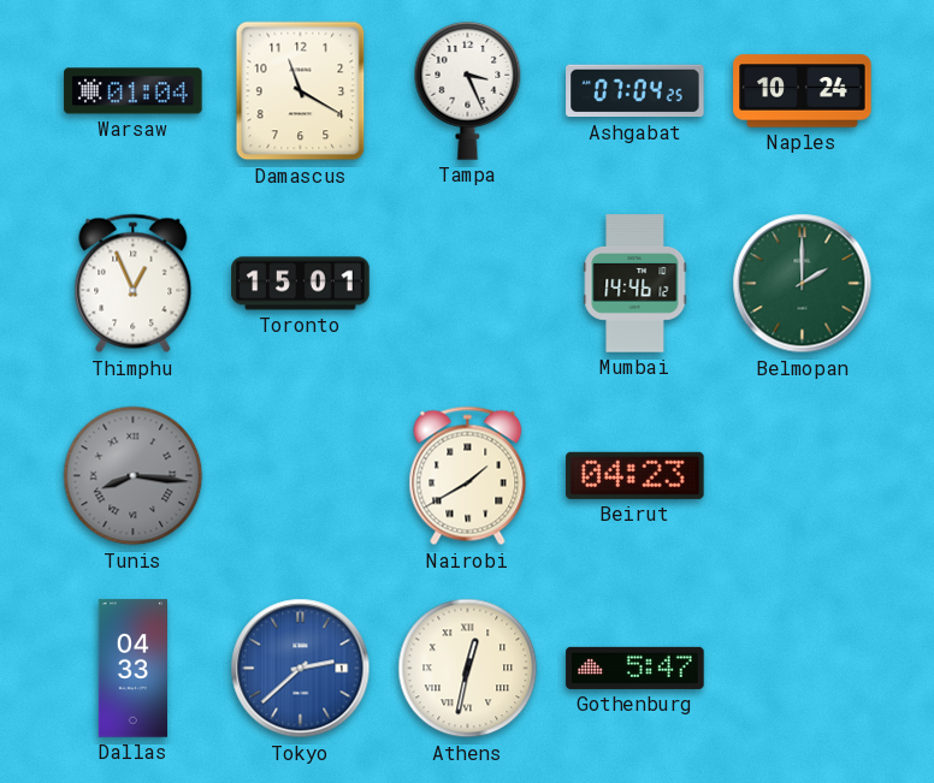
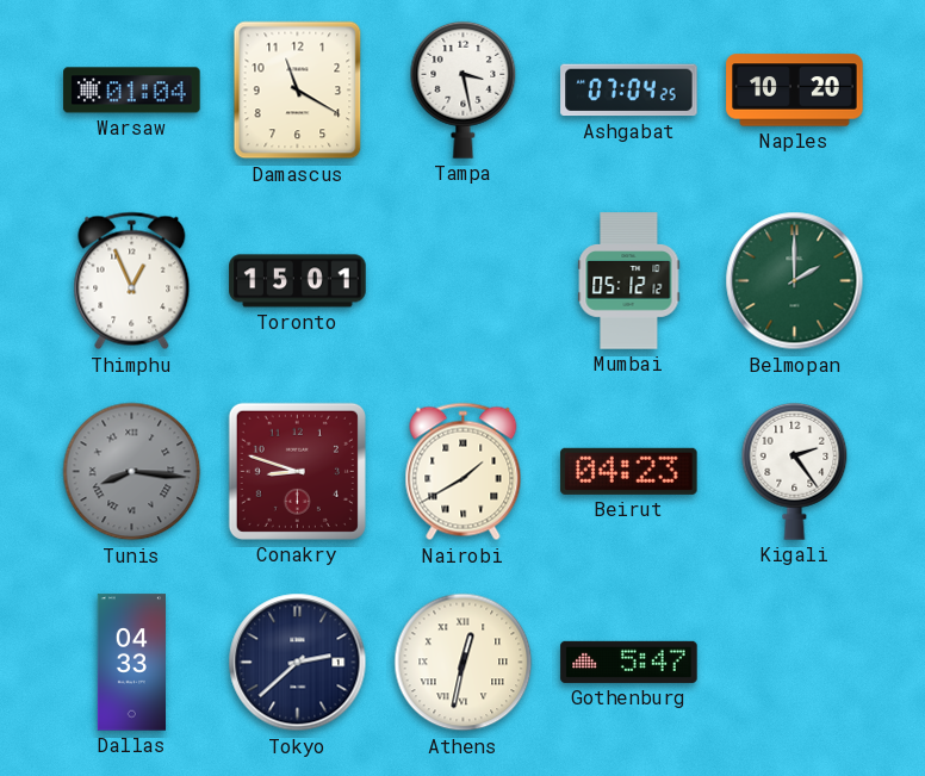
Tampa: 3:26 -> 3:28 (464, 89)
Naples: 10:24 -> 10:20 (795, 91)
Mumbai: 14:46 -> 05:12 (629, 281)
Conakry: none -> 8:48 (297, 471)
Kigali: none -> 2:24 (795, 471)
Tokyo dial: blue -> navy (298, 663)
